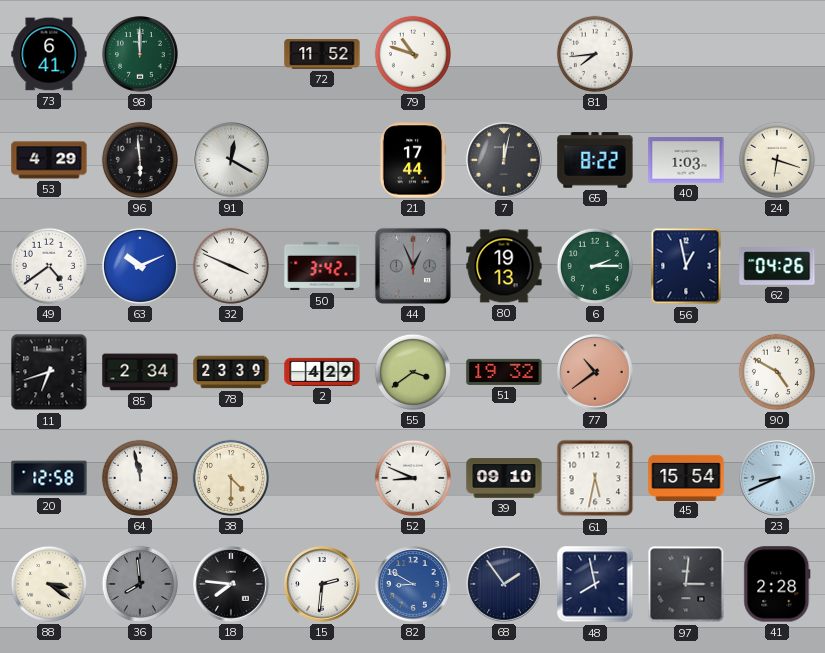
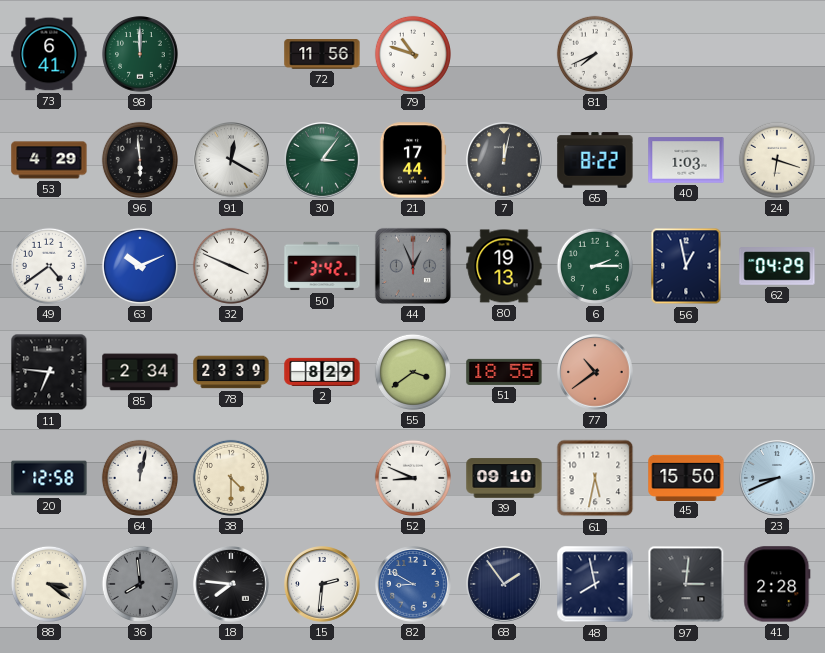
72: 11:52 -> 11:56 (322, 54)
81: 7:44 -> 7:41 (595, 54)
30: none -> 3:06 (322, 160)
62: 04:26 -> 04:29 (777, 266)
11: 6:42 -> 6:46 (49, 372)
2: 4:29 -> 8:29 (322, 372)
51: 19:32 -> 18:55 (504, 372)
90: 4:50 -> none (777, 372)
64: 11:58 -> 12:02 (140, 478)
45: 15:54 -> 15:50 (686, 477)
